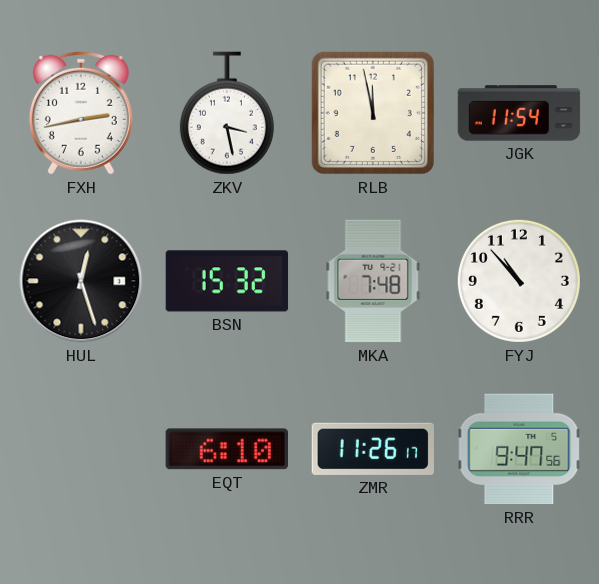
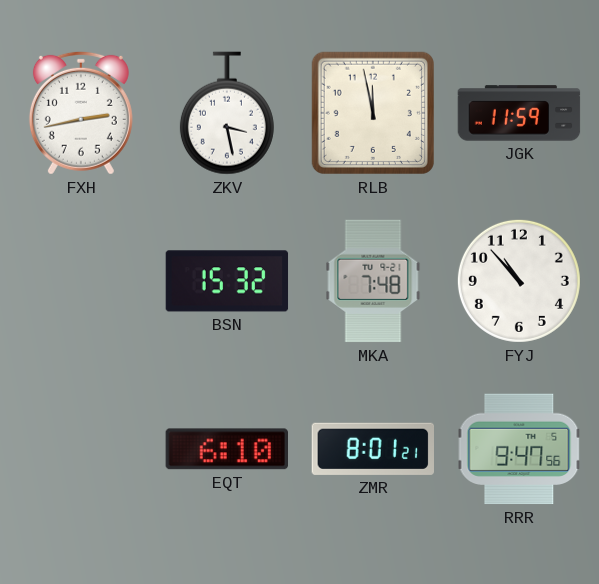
JGK: 11:54 -> 11:59 (519, 113)
HUL: 12:27 -> none (81, 281)
ZMR: 11:26 -> 8:01 (372, 449)
